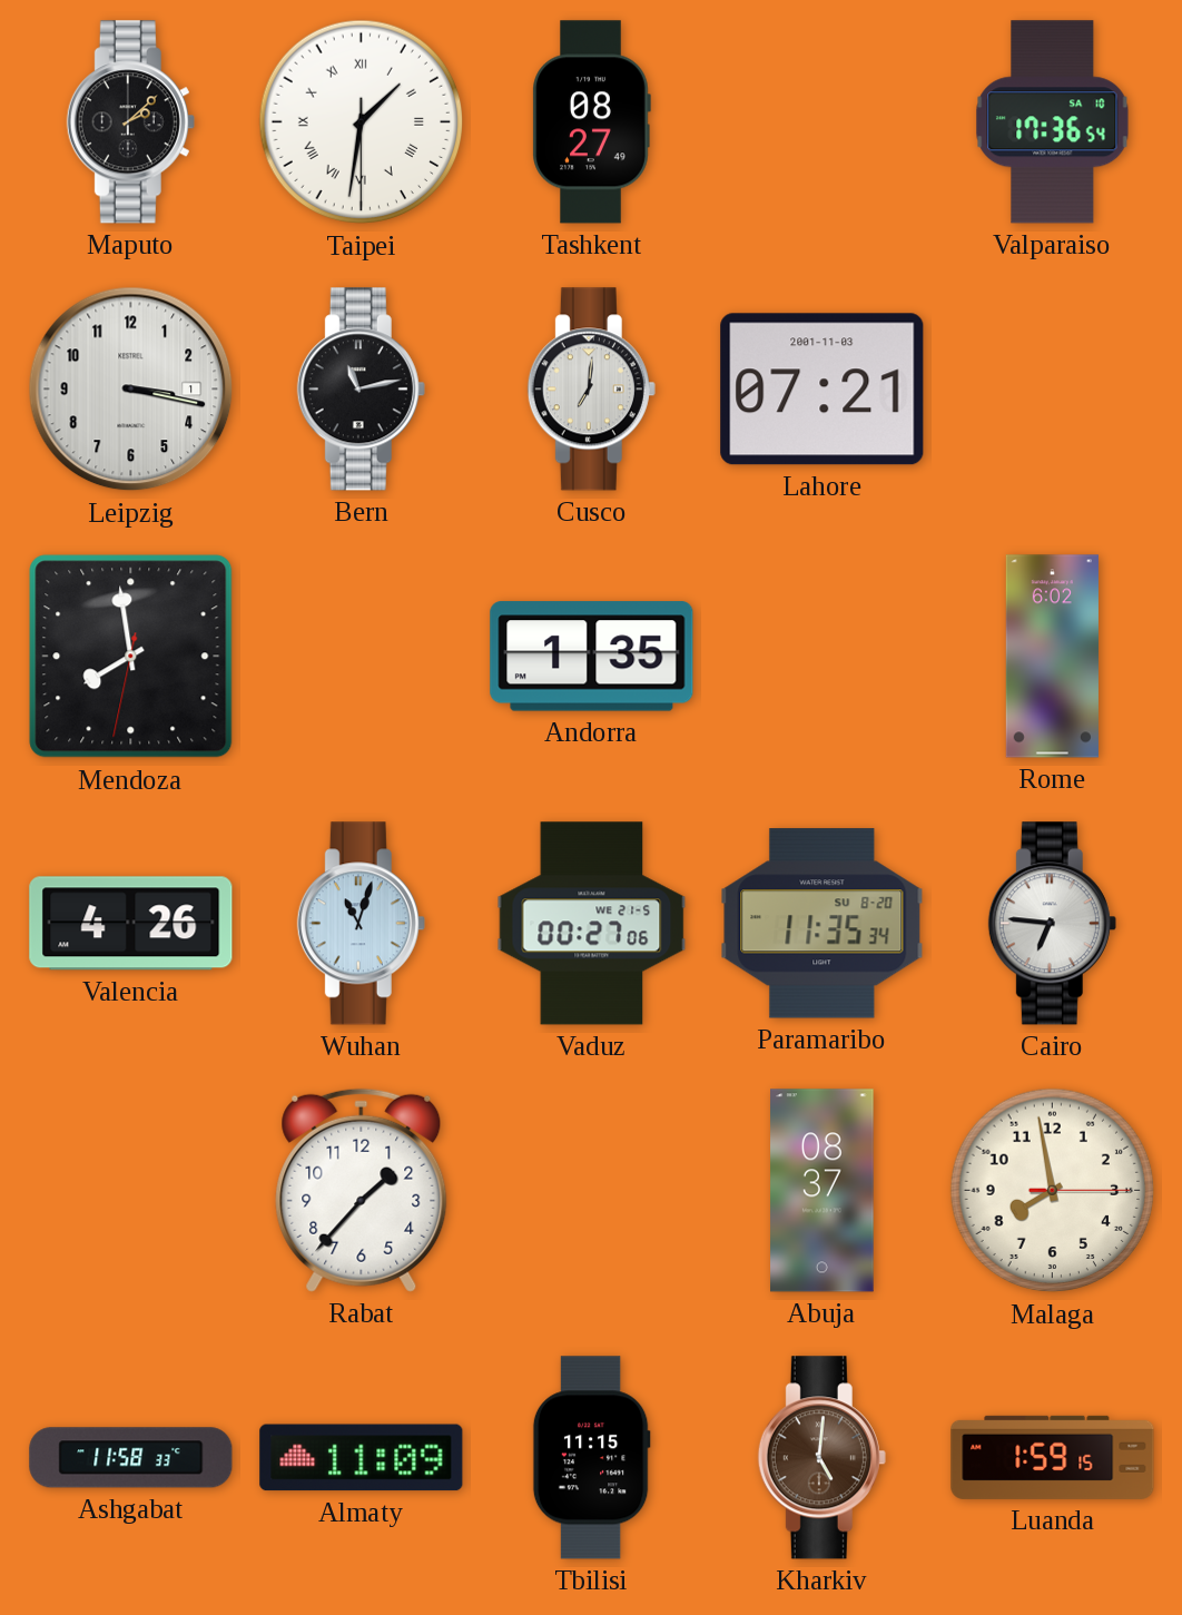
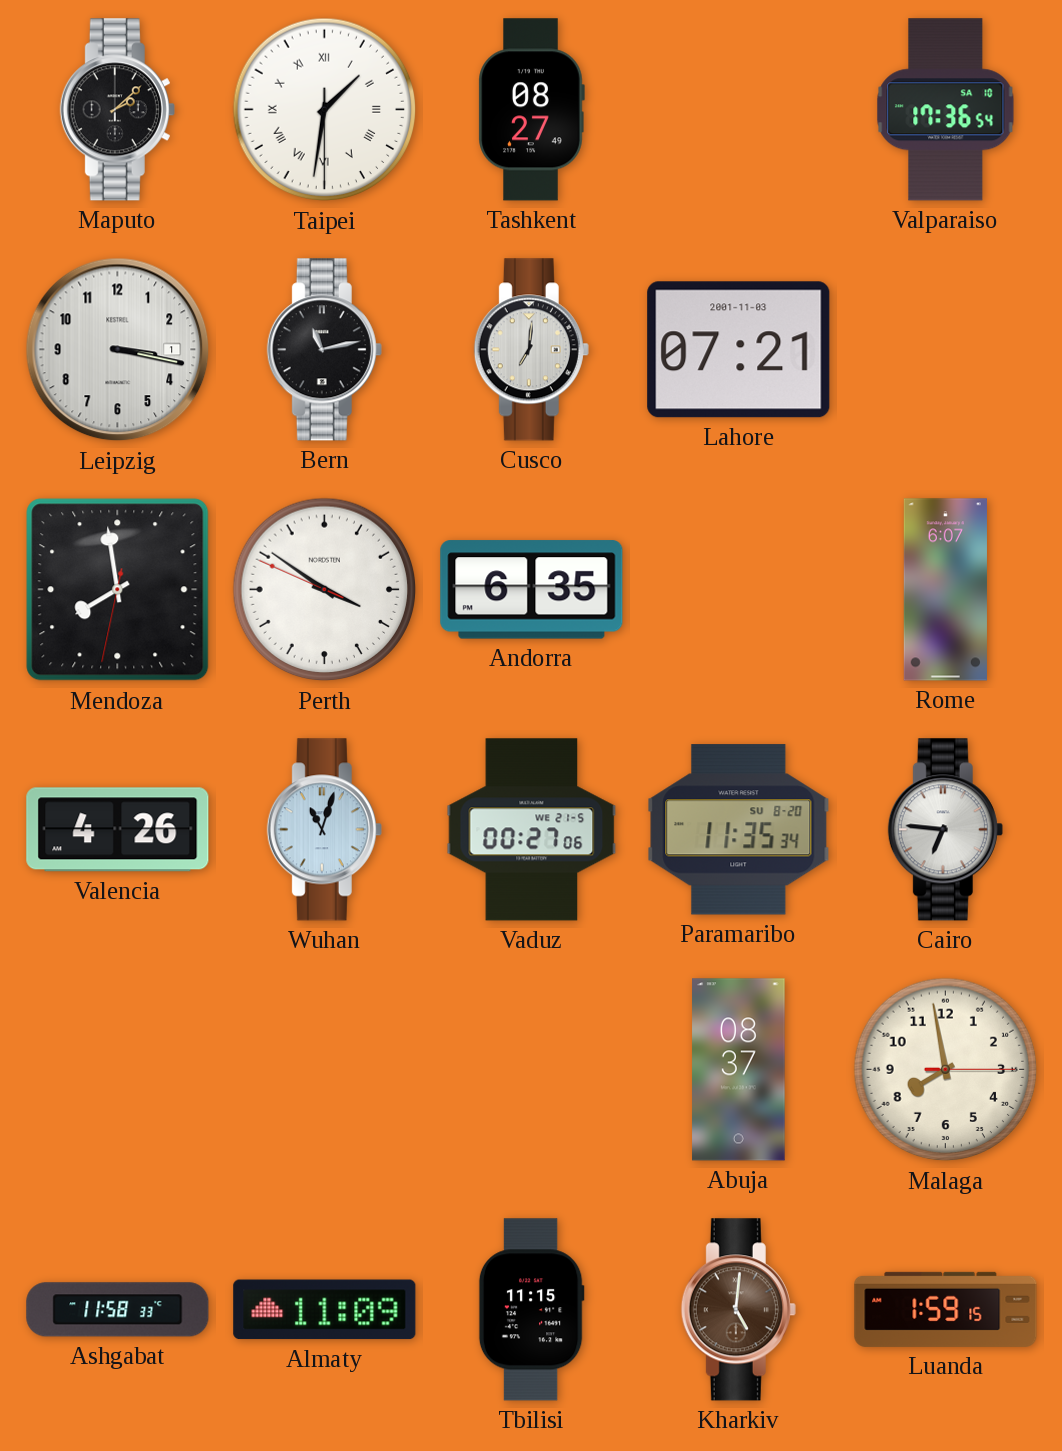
Perth: none -> 3:50 (325, 590)
Andorra: 1:35 -> 6:35 (532, 590)
Rome: 6:02 -> 6:07 (945, 590)
Rabat: 1:37 -> none (362, 1190)
